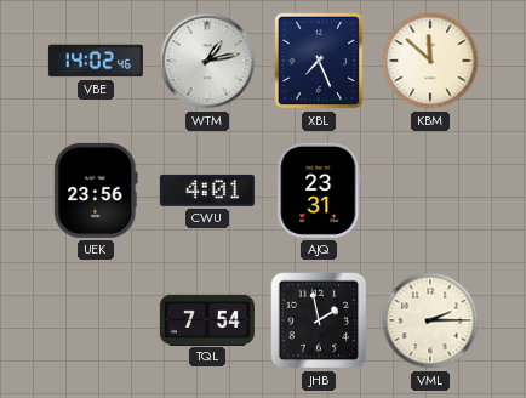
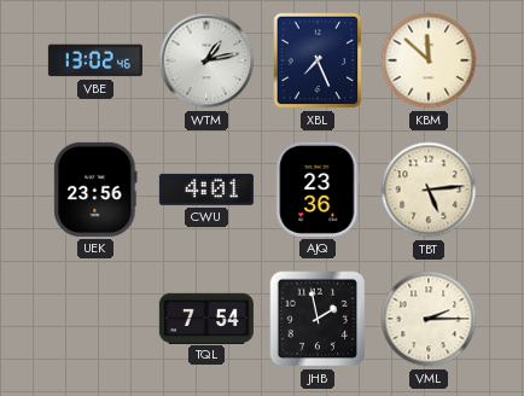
VBE: 14:02 -> 13:02 (95, 60)
AJQ: 23:31 -> 23:36 (318, 190)
TBT: none -> 5:14 (429, 190)
